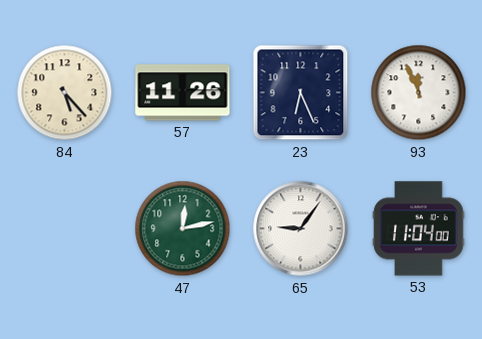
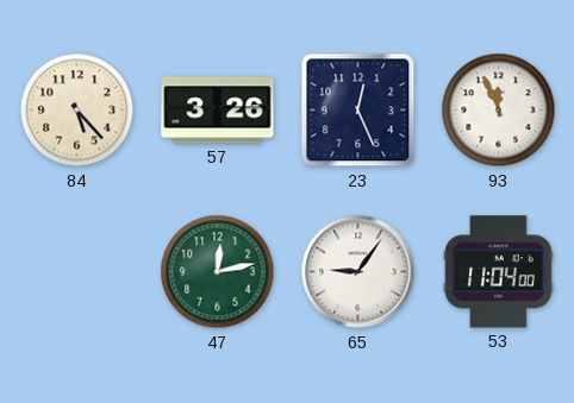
57: 11:26 -> 3:26 (218, 111)
23: 6:26 -> 12:26 (358, 111)
